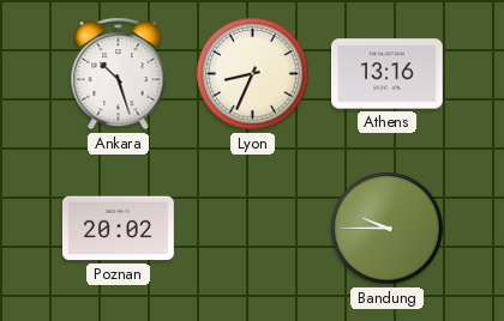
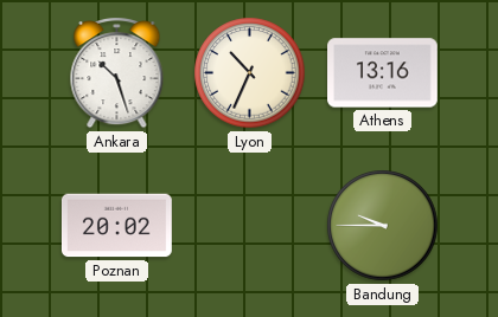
Lyon: 8:34 -> 10:34 (250, 73)
